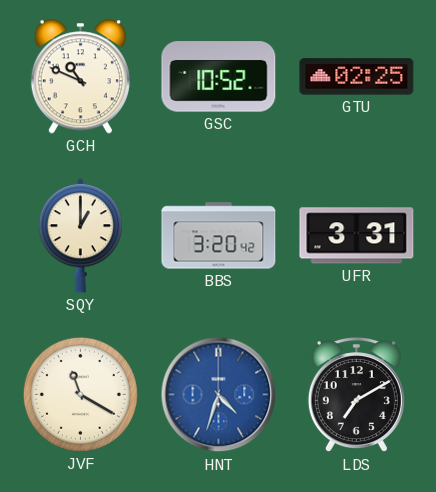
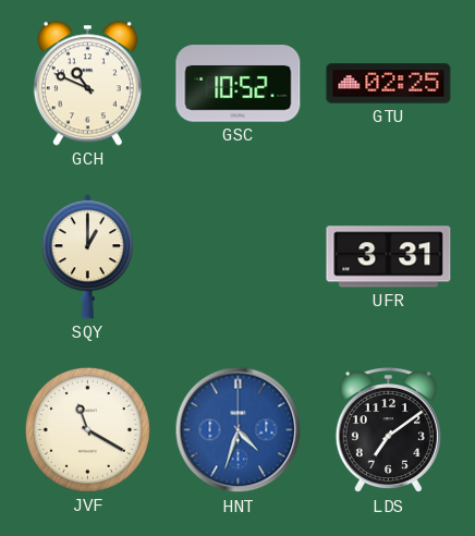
BBS: 3:20 -> none (219, 236)
LDS: 7:10 -> 7:09 (388, 431)
